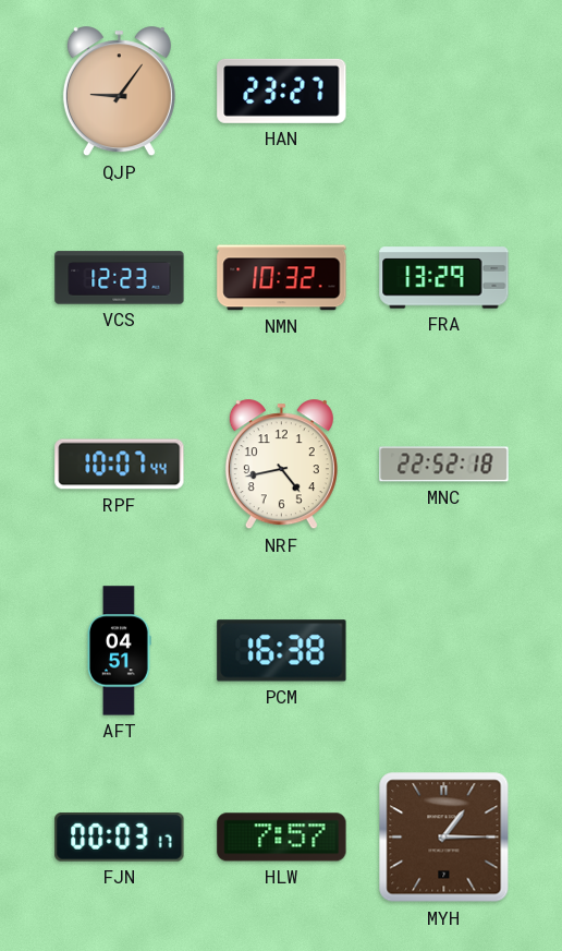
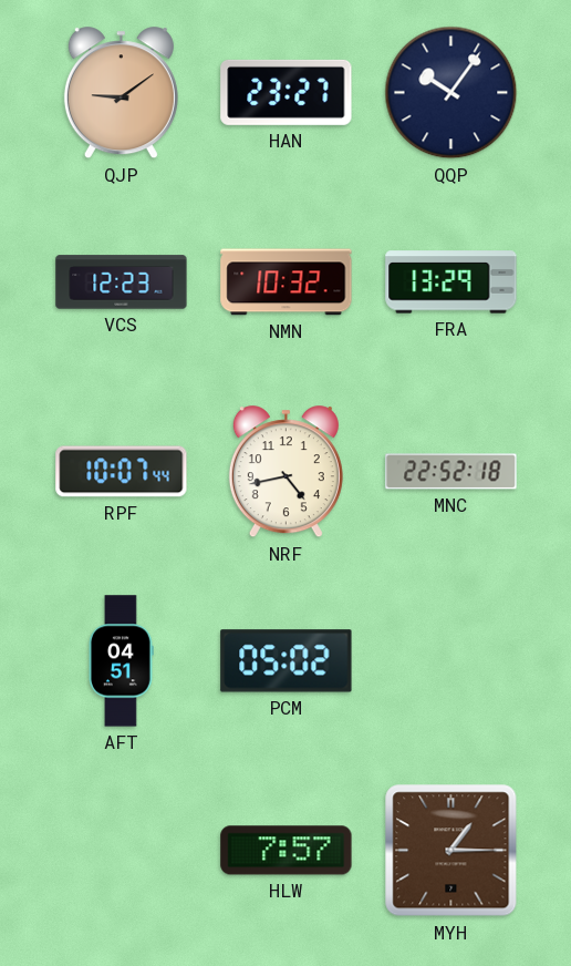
QJP: 9:06 -> 9:09 (121, 93)
QQP: none -> 10:06 (451, 93)
PCM: 16:38 -> 05:02 (287, 661)
FJN: 00:03 -> none (120, 838)
